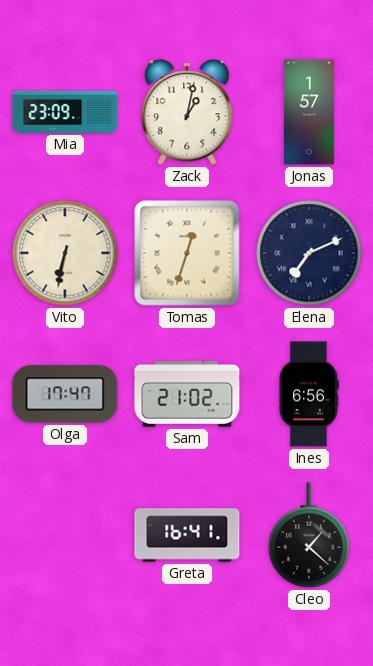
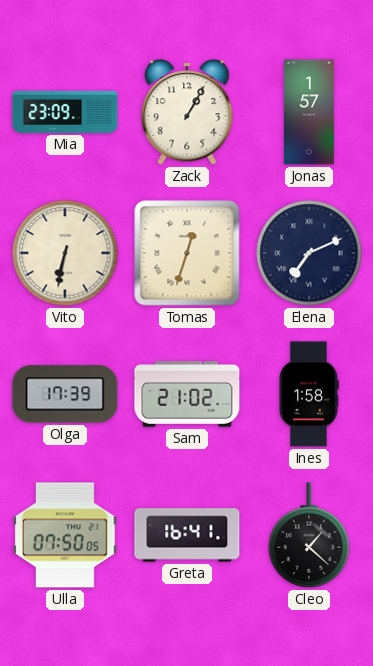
Zack: 1:02 -> 1:05 (187, 112)
Olga: 17:47 -> 17:39 (65, 394)
Ines: 6:56 -> 1:58 (309, 394)
Ulla: none -> 07:50 (65, 535)
